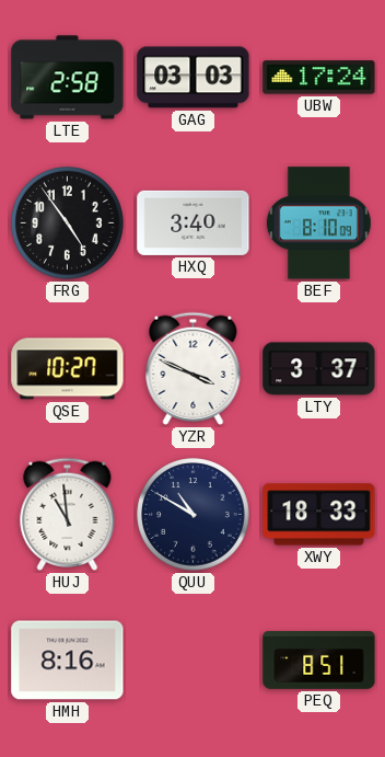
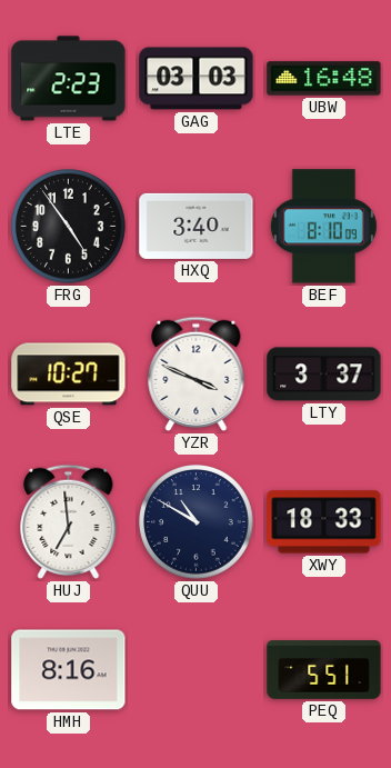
LTE: 2:58 -> 2:23 (69, 79)
UBW: 17:24 -> 16:48 (324, 79)
HUJ: 10:59 -> 6:59 (69, 521)
PEQ: 8:51 -> 5:51 (324, 670)
